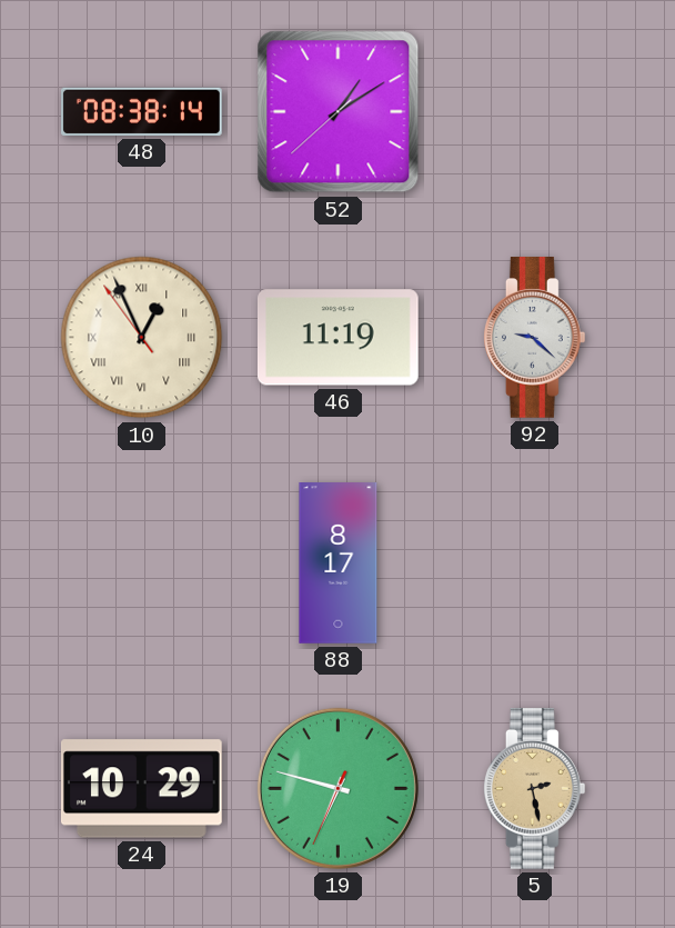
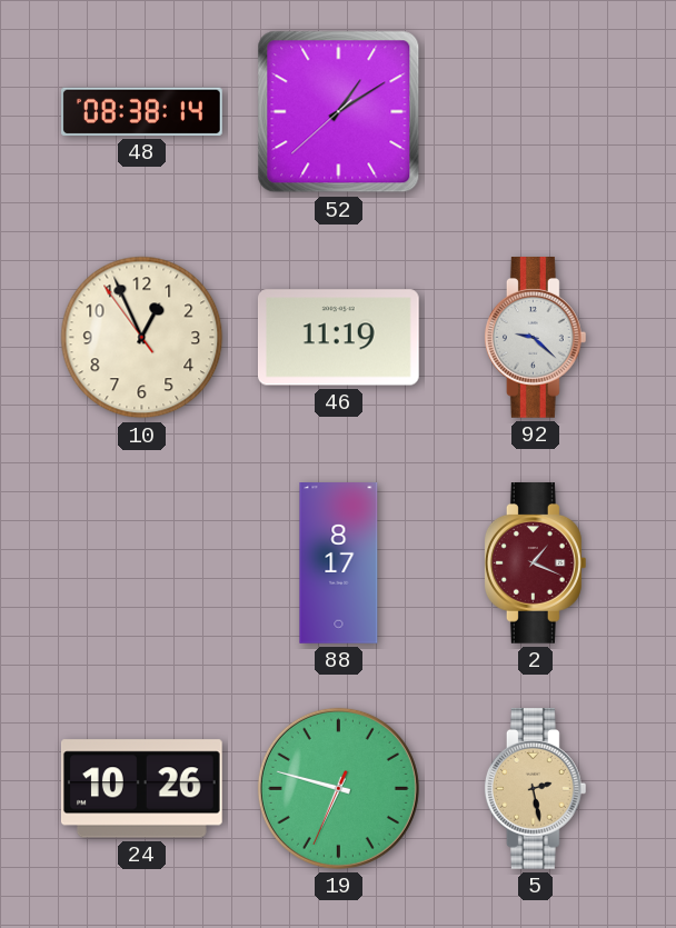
10 numerals: Roman -> Arabic (142, 338)
2: none -> 1:19 (535, 563)
24: 10:29 -> 10:26 (141, 789)
